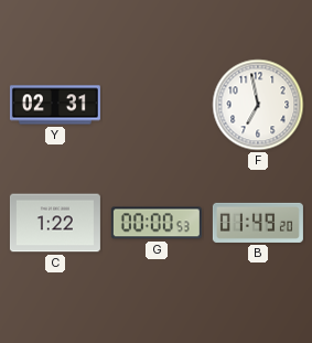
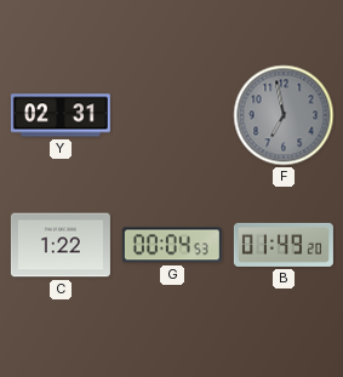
F dial: white -> grey (284, 115)
G: 00:00 -> 00:04 (172, 245)
